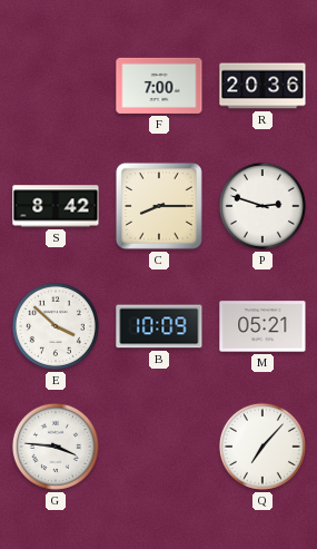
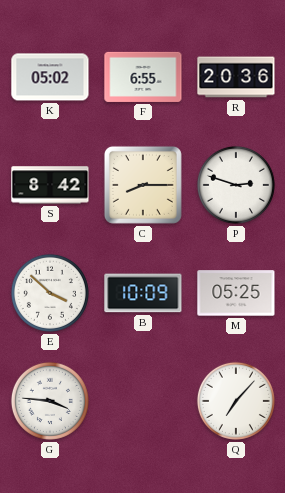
K: none -> 05:02 (50, 77)
F: 7:00 -> 6:55 (143, 77)
M: 05:21 -> 05:25 (236, 293)
